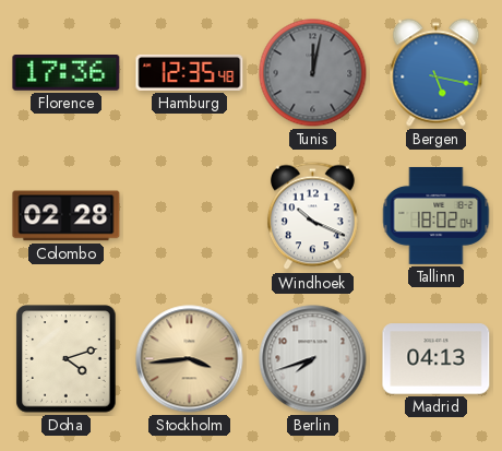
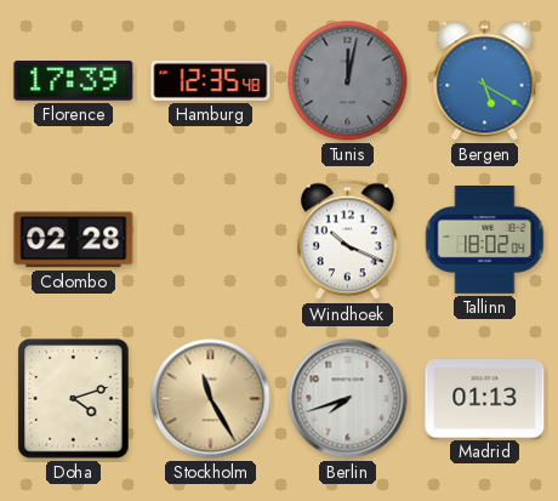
Florence: 17:36 -> 17:39 (74, 81)
Bergen: 5:17 -> 5:20 (485, 81)
Stockholm: 3:44 -> 11:25 (211, 399)
Madrid: 04:13 -> 01:13 (485, 399)
